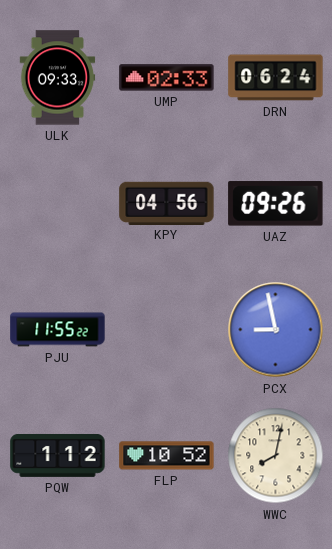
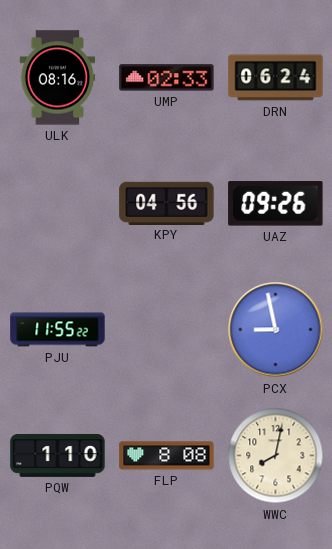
ULK: 09:33 -> 08:16 (58, 78)
PQW: 1:12 -> 1:10 (58, 455)
FLP: 10:52 -> 8:08 (167, 456)
